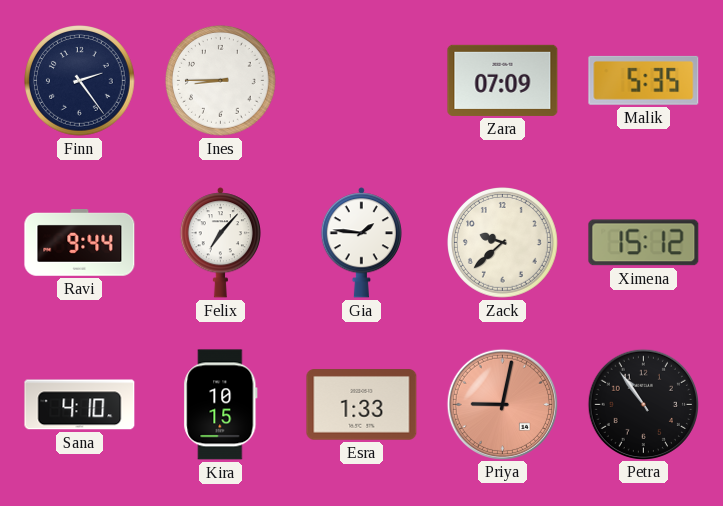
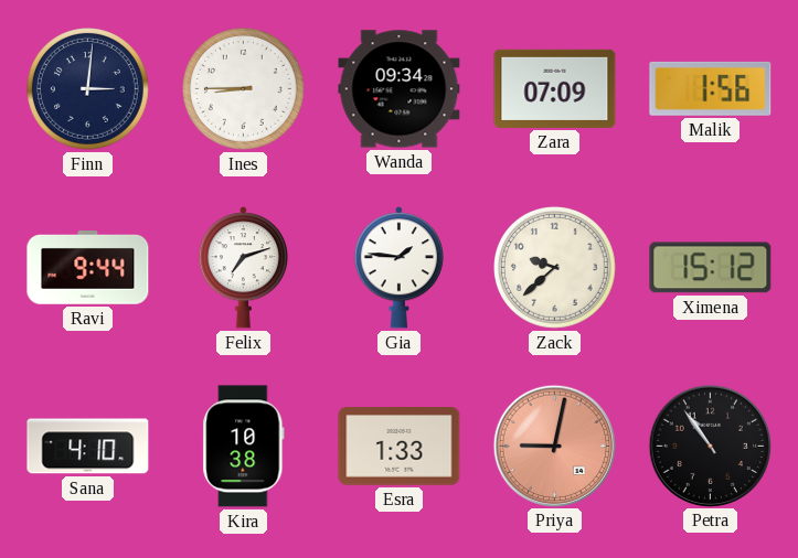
Finn: 2:24 -> 3:01 (88, 89)
Wanda: none -> 09:34 (400, 89)
Malik: 5:35 -> 1:56 (711, 88)
Felix: 7:07 -> 7:12 (243, 268)
Kira: 10:15 -> 10:38 (244, 447)
